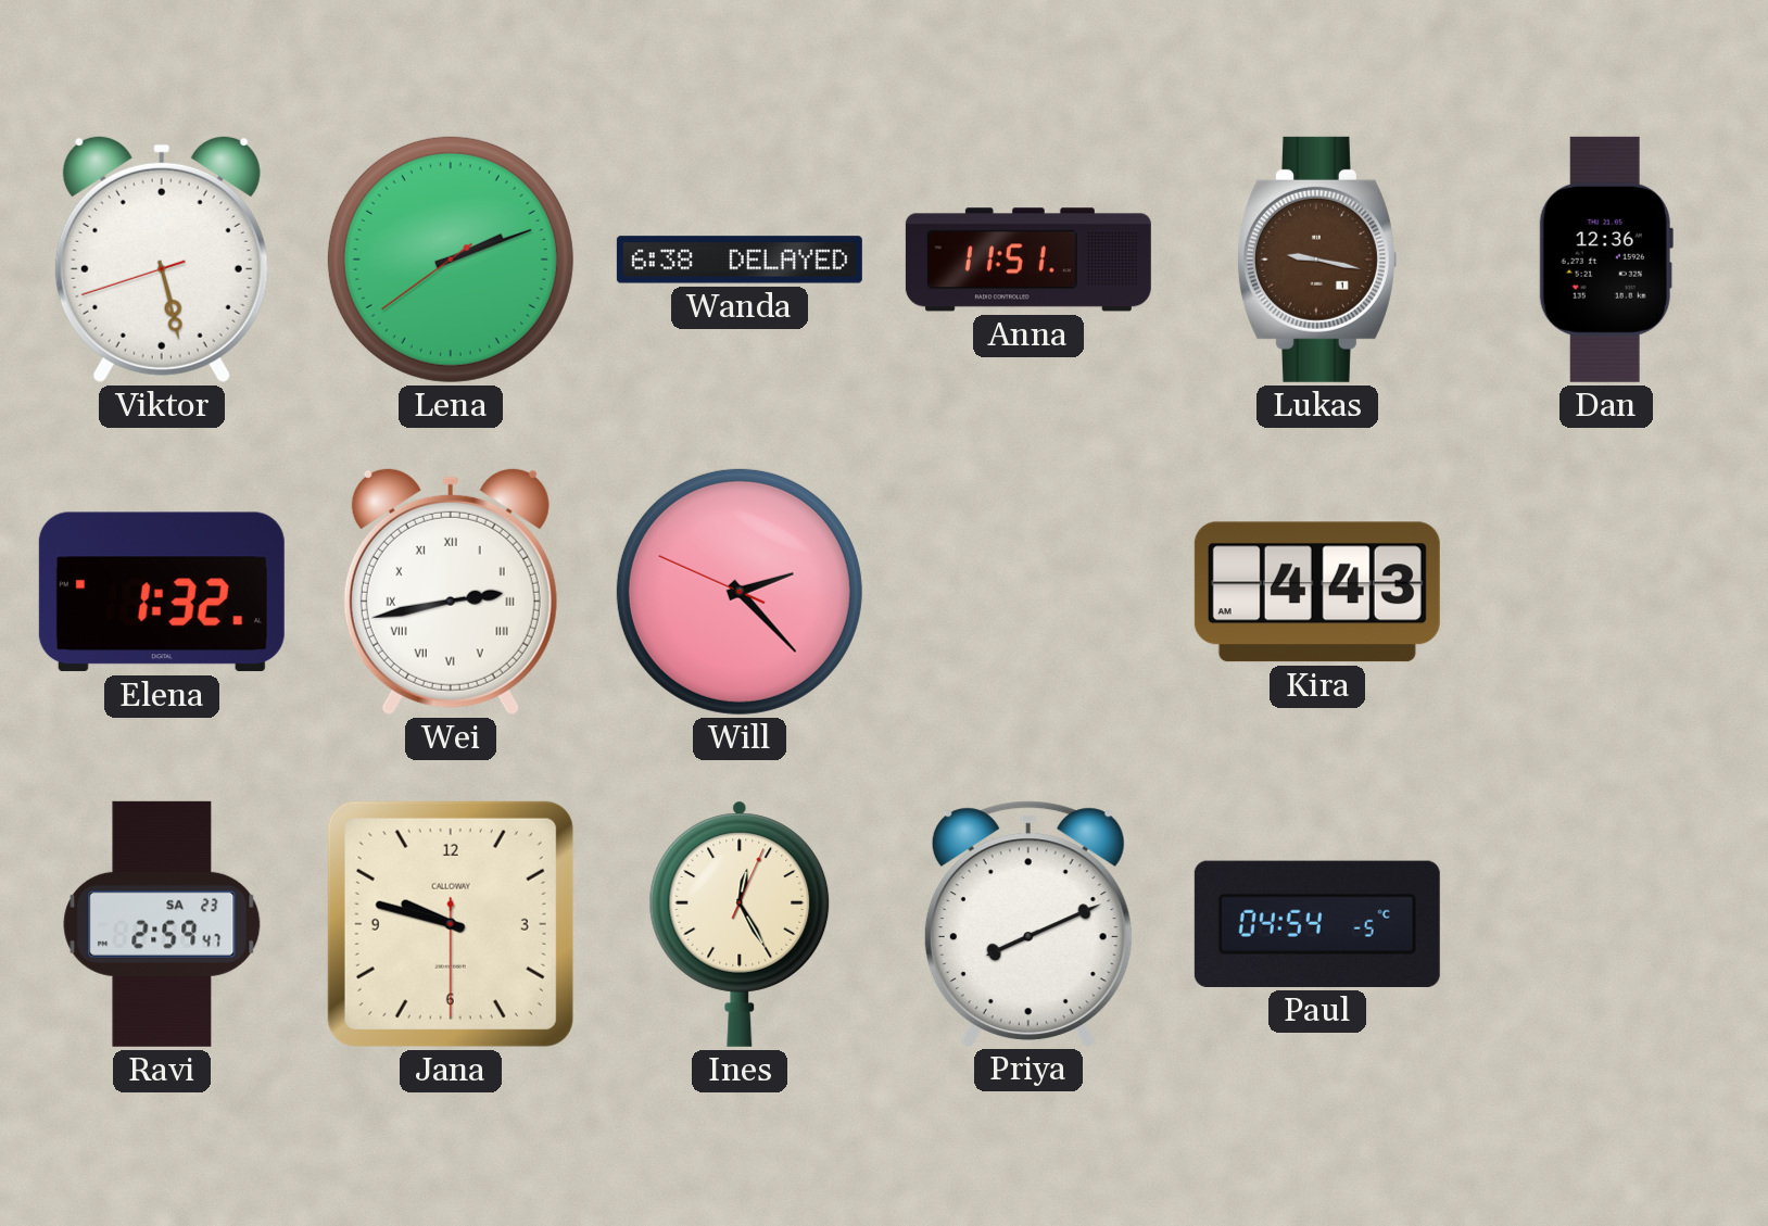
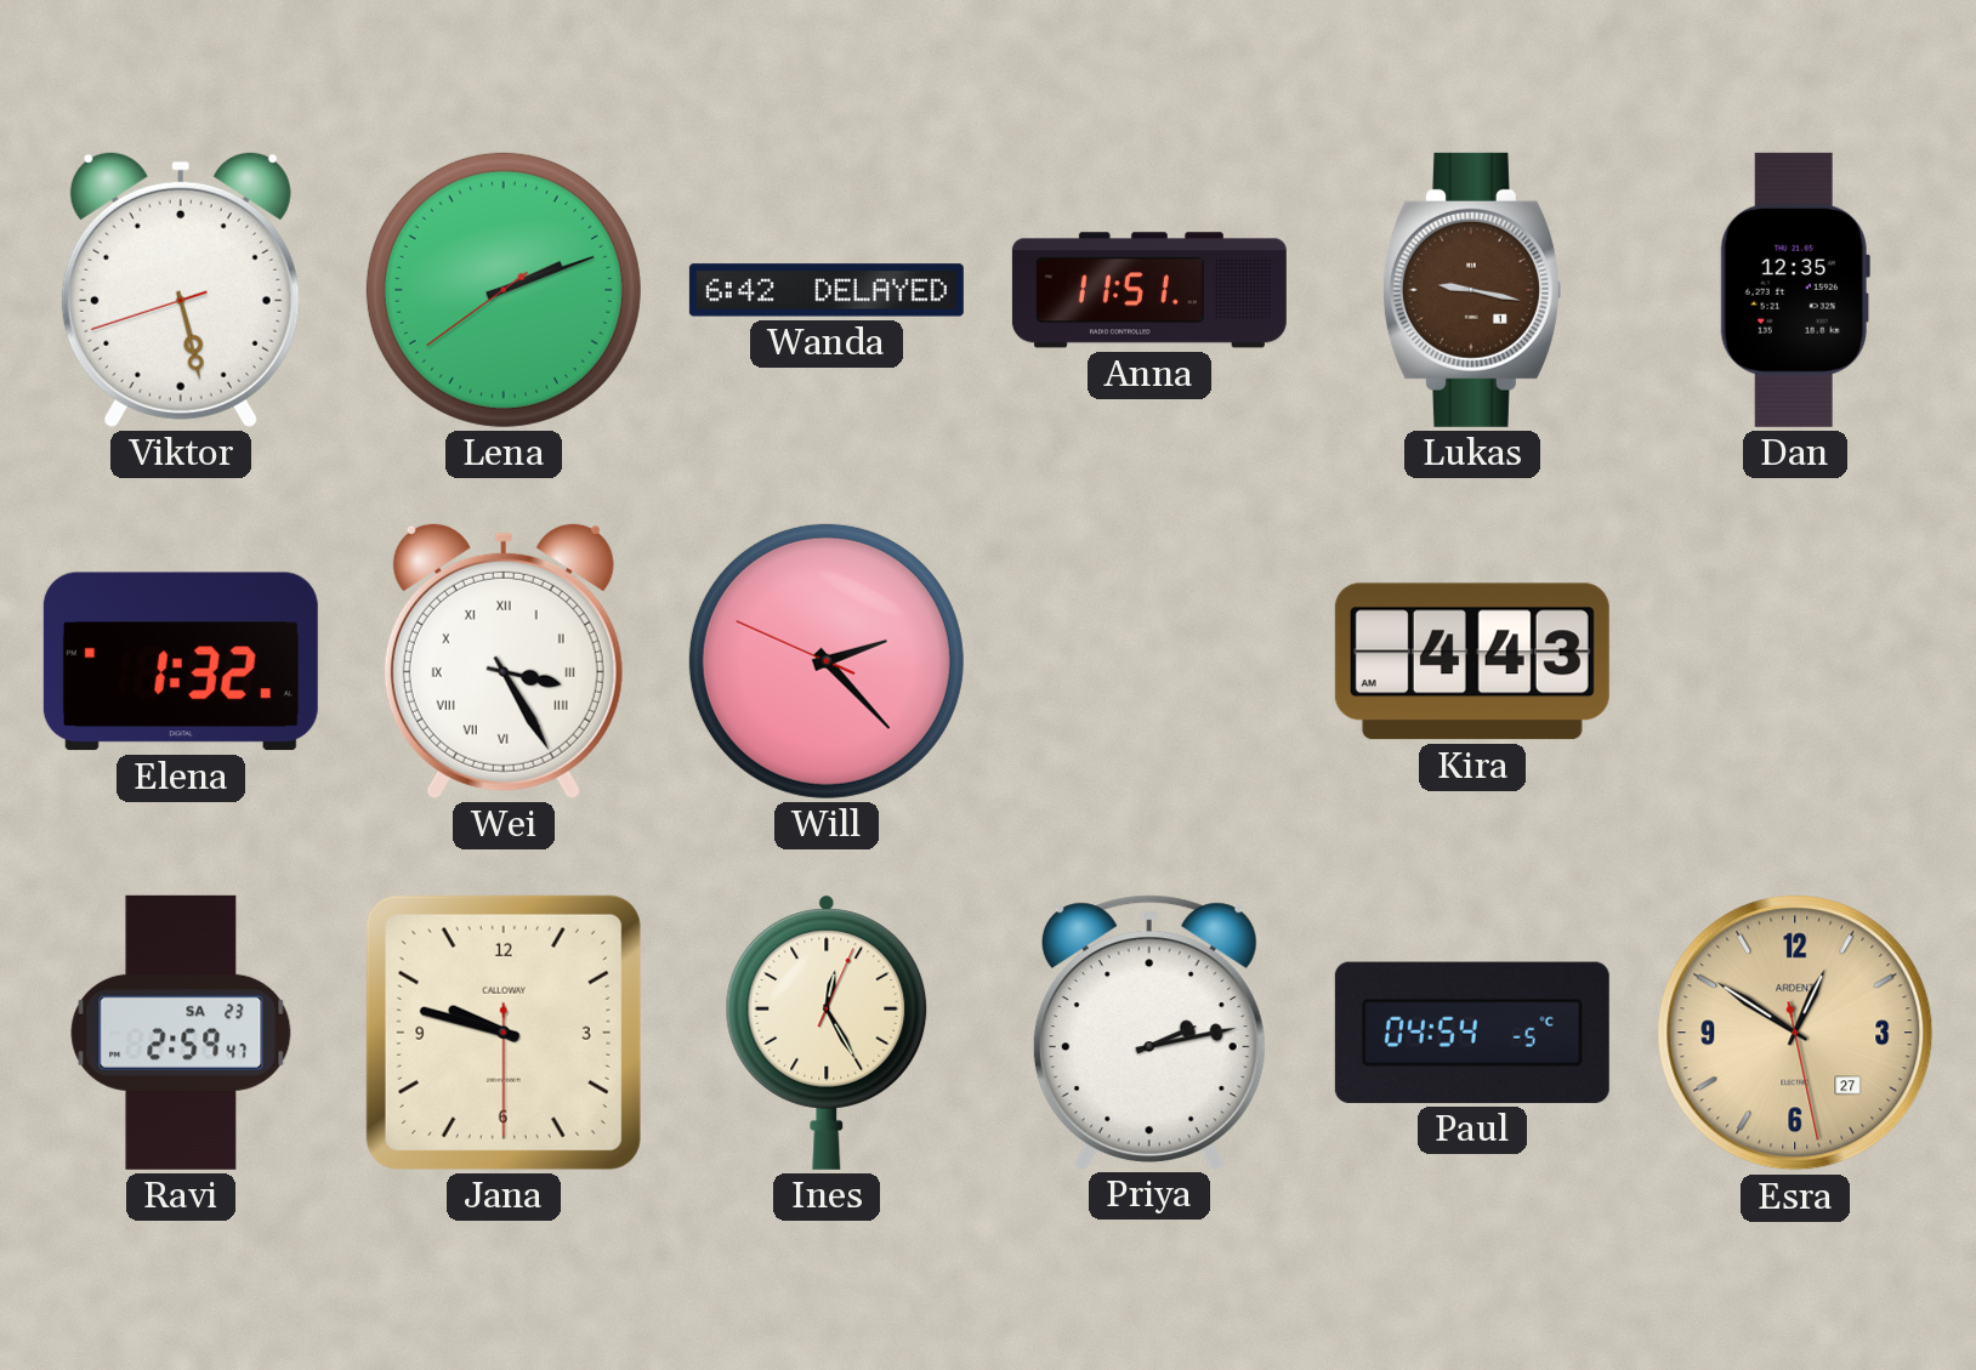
Wanda: 6:38 -> 6:42 (827, 290)
Dan: 12:36 -> 12:35 (1795, 290)
Wei: 2:43 -> 3:25 (504, 660)
Priya: 8:11 -> 2:13 (1149, 1031)
Esra: none -> 12:50 (1795, 1033)
